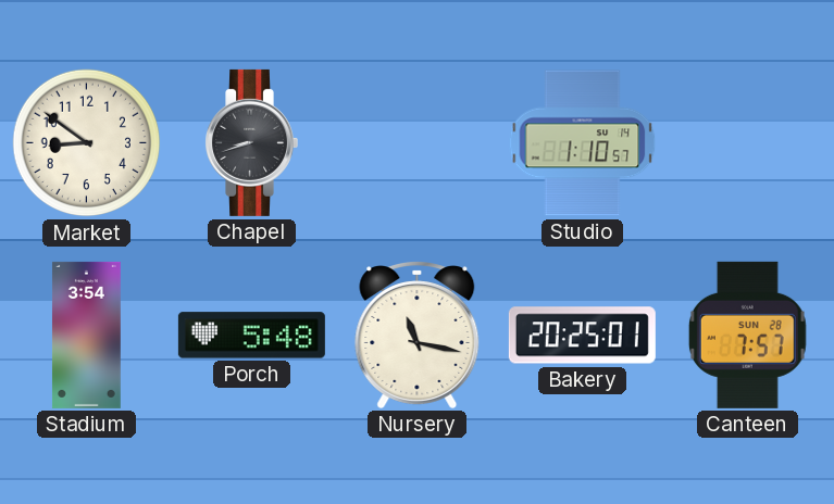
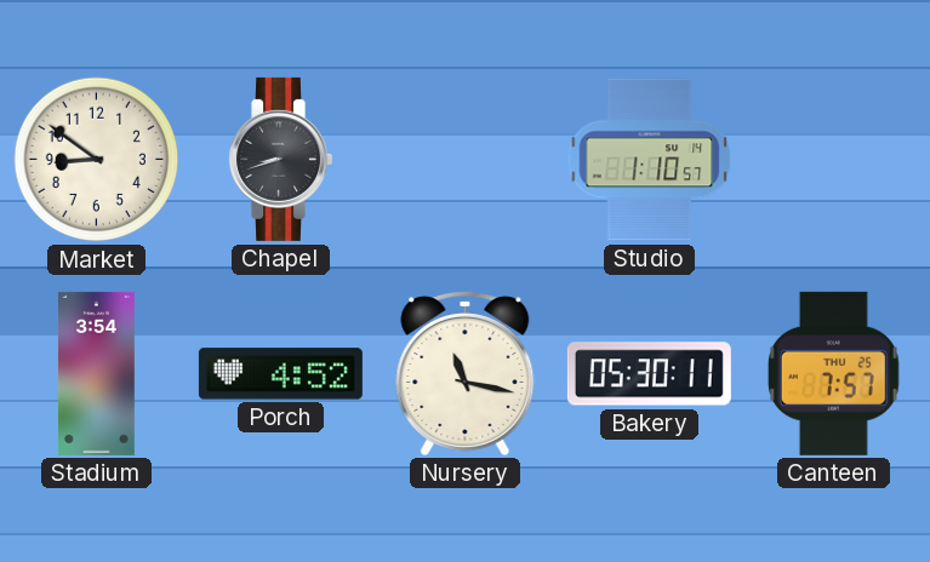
Porch: 5:48 -> 4:52 (280, 374)
Bakery: 20:25 -> 05:30 (649, 374)
Canteen date: SUN 28 -> THU 25 (833, 373)
